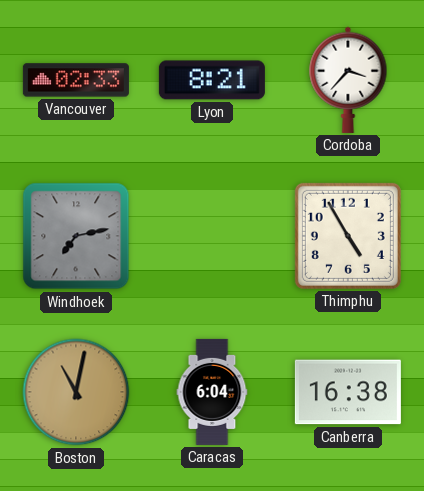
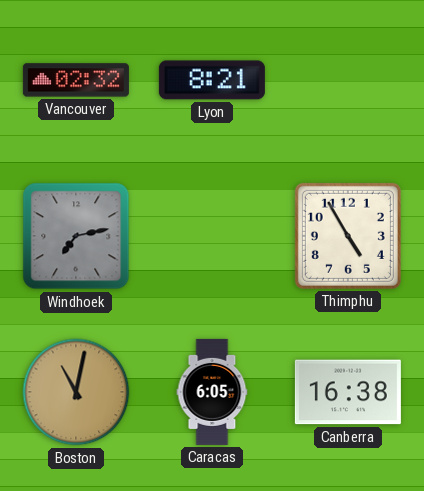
Vancouver: 02:33 -> 02:32 (76, 80)
Cordoba: 3:37 -> none (348, 80)
Caracas: 6:04 -> 6:05 (212, 392)
